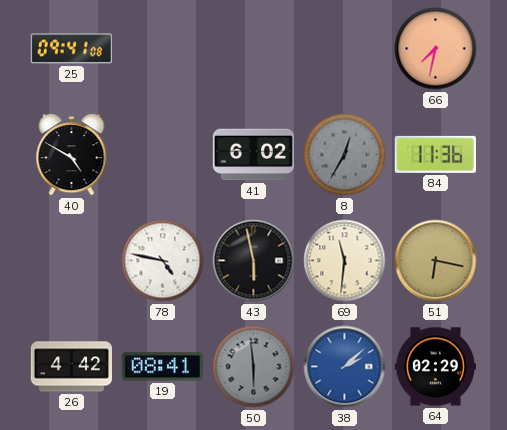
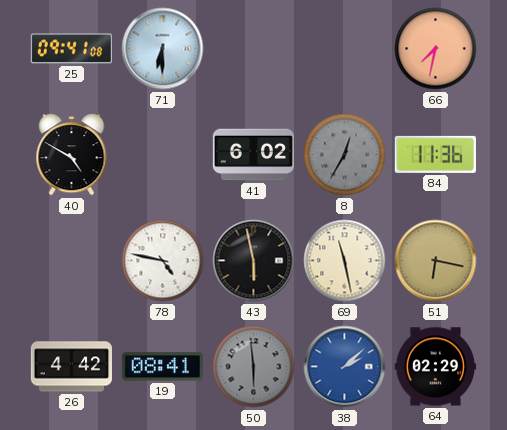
71: none -> 6:30 (163, 49)
69: 11:31 -> 11:28 (345, 261)
